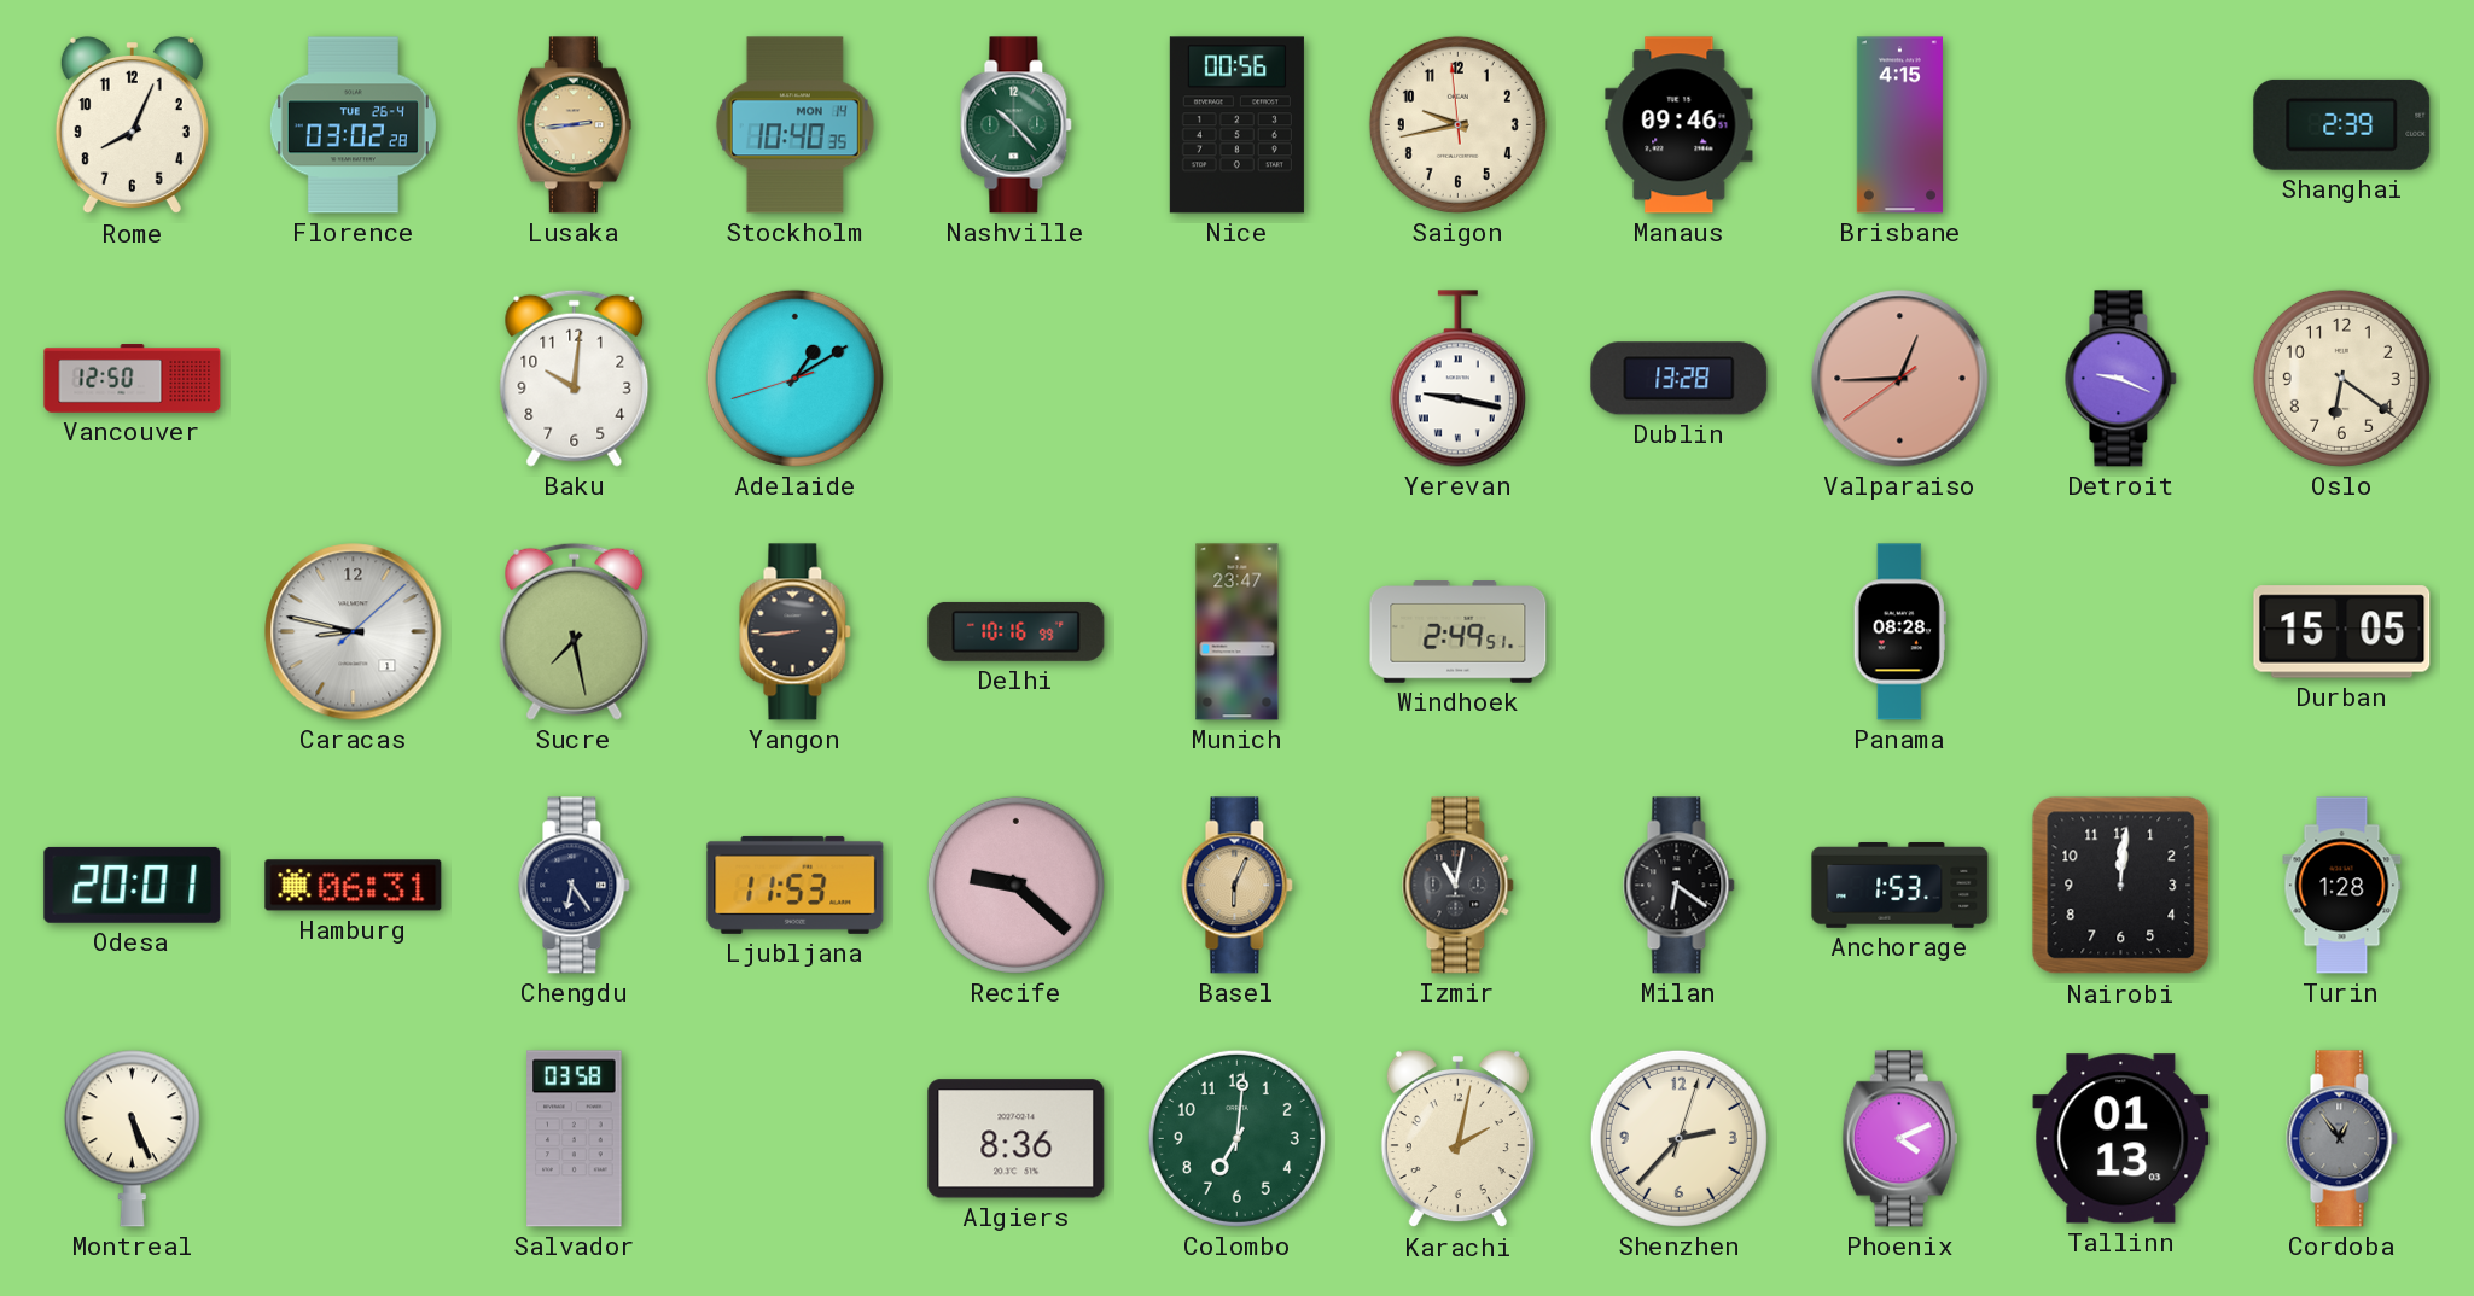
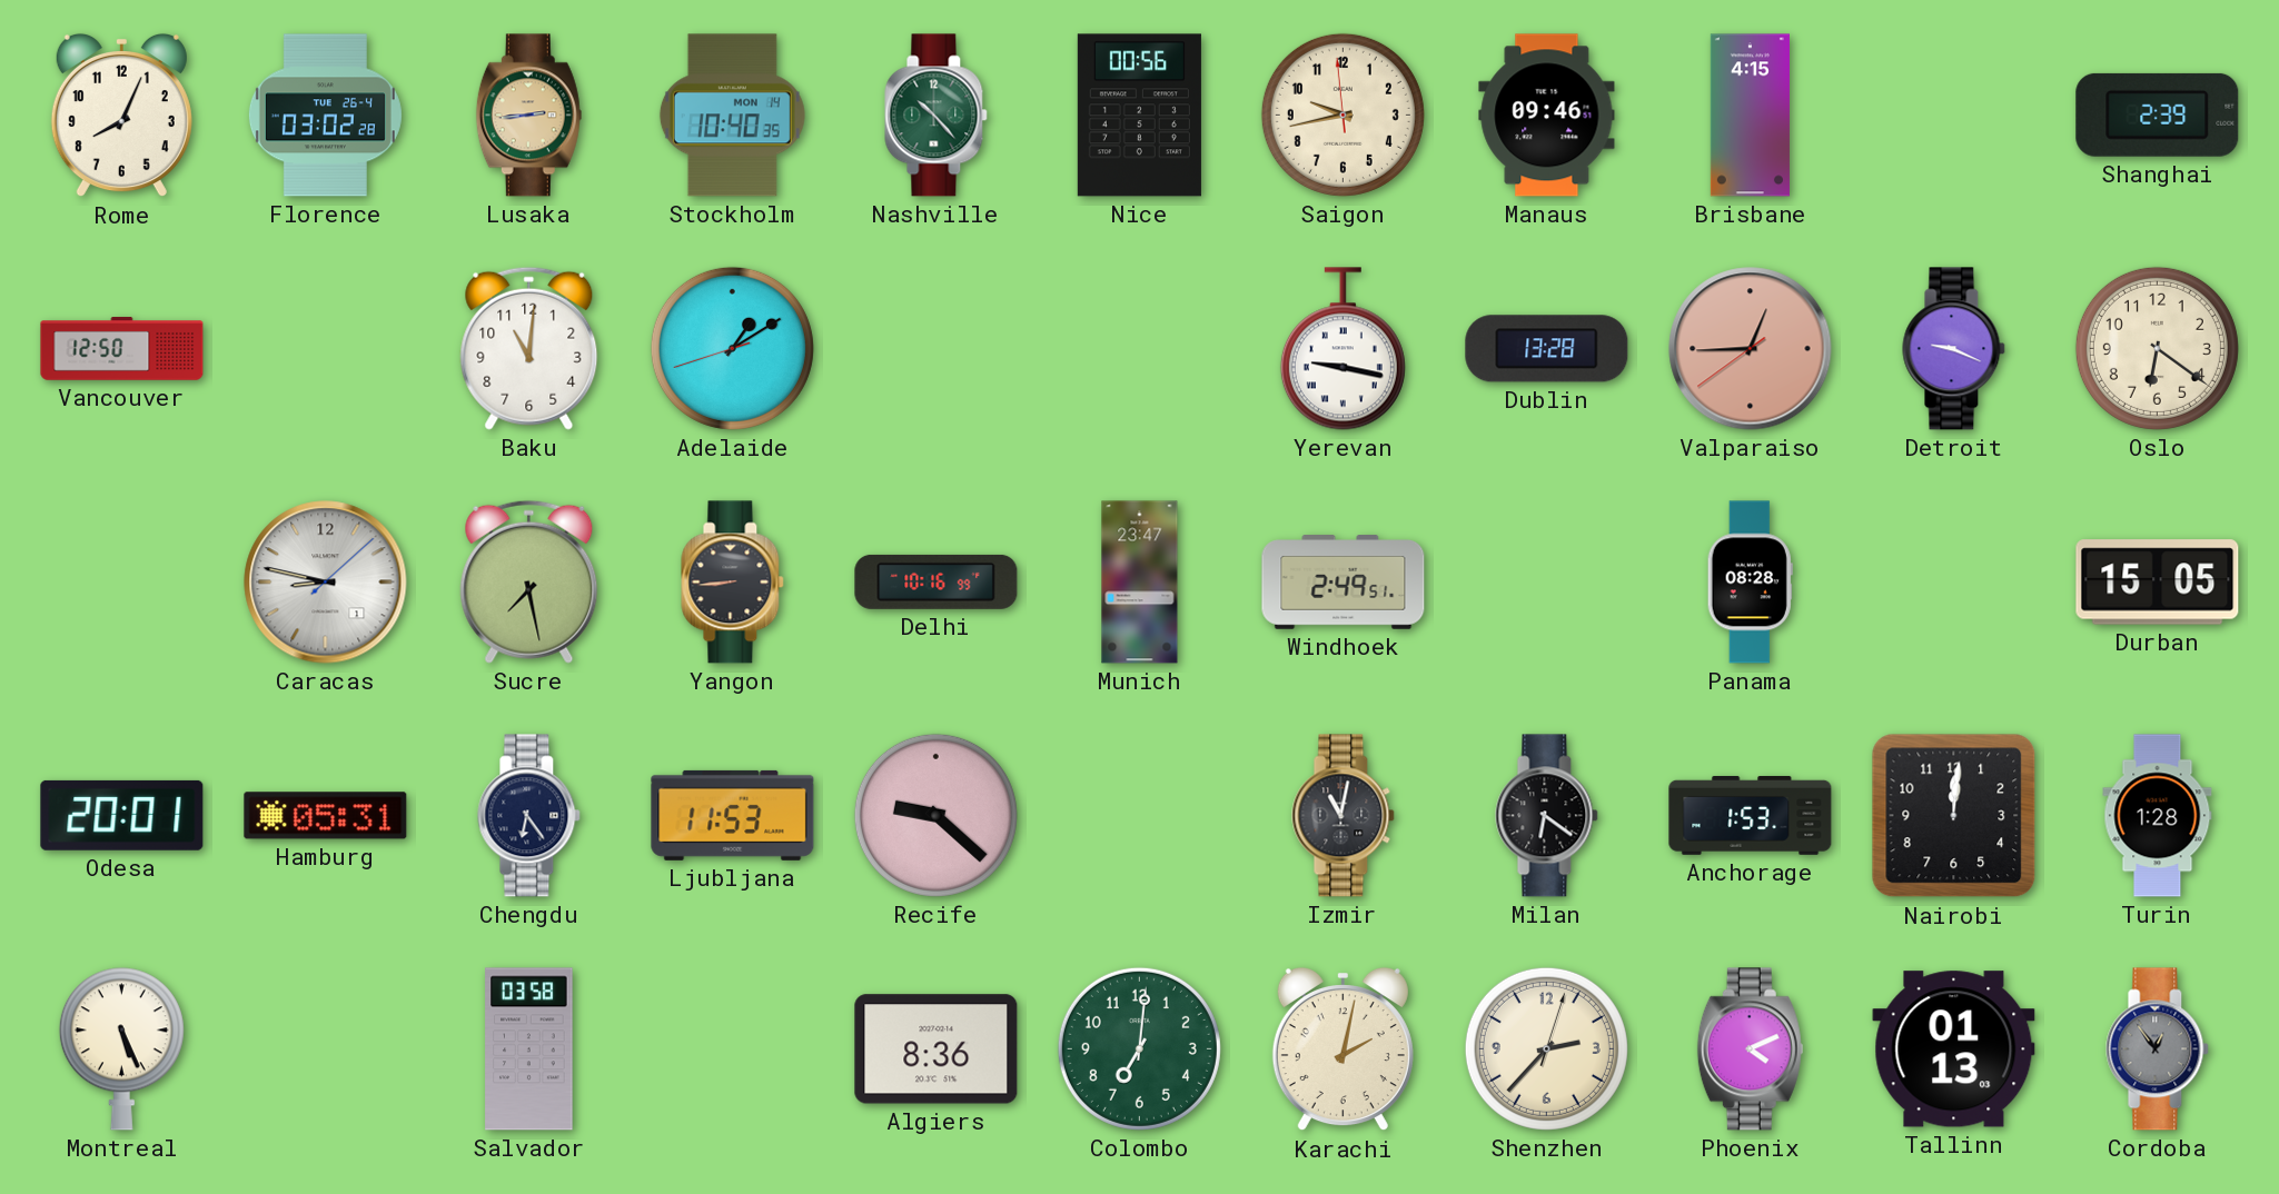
Baku: 10:01 -> 11:01 (529, 348)
Hamburg: 06:31 -> 05:31 (326, 816)
Basel: 6:04 -> none (1238, 886)
